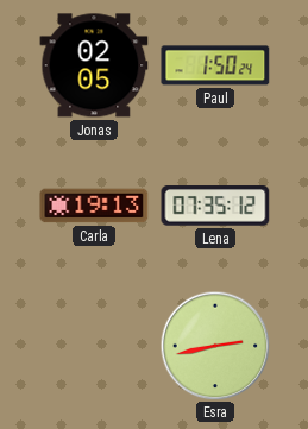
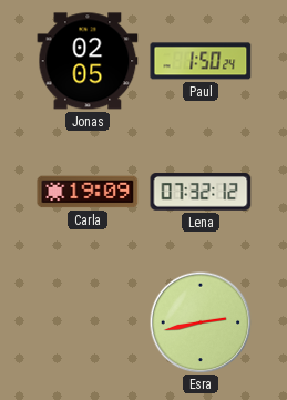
Carla: 19:13 -> 19:09 (88, 192)
Lena: 07:35 -> 07:32 (201, 192)
